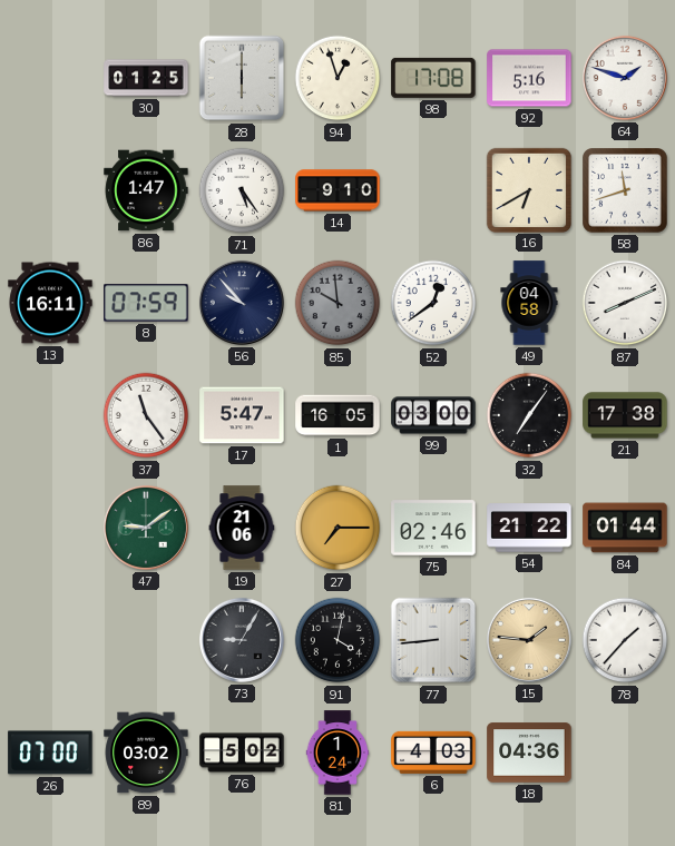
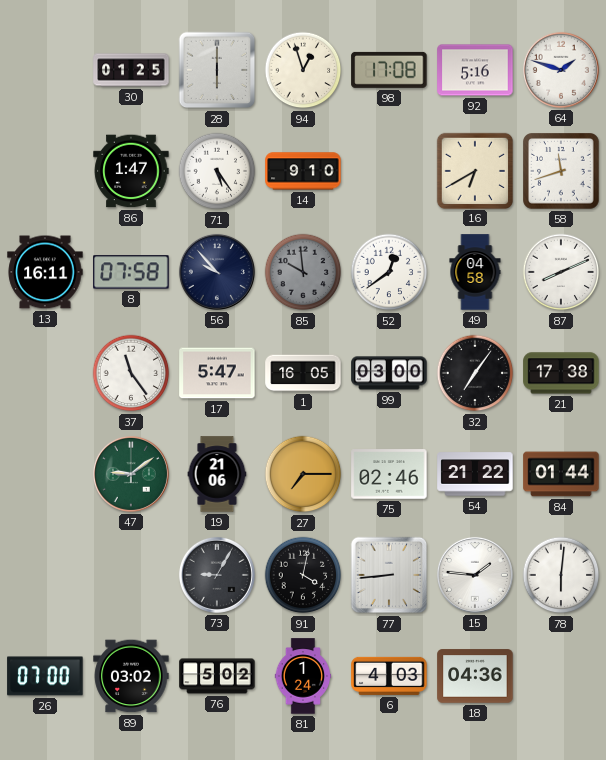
8: 07:59 -> 07:58 (131, 272)
15 dial: champagne -> white (475, 575)
78: 1:37 -> 6:01 (561, 575)
